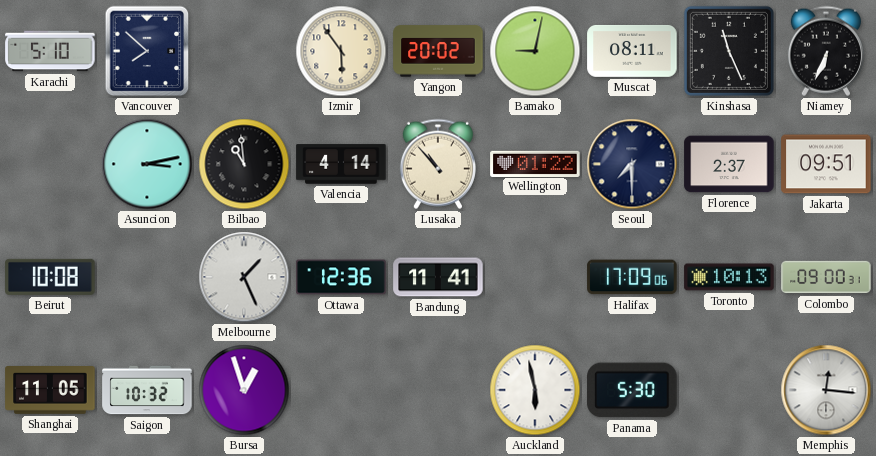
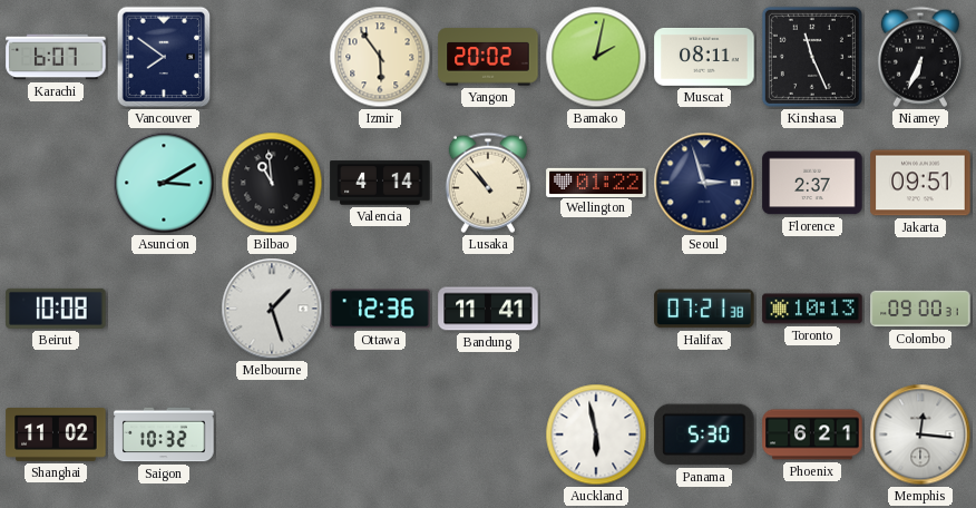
Karachi: 5:10 -> 6:07 (56, 57)
Vancouver: 7:52 -> 7:51 (164, 57)
Bamako: 9:02 -> 2:02 (596, 57)
Asuncion: 3:13 -> 3:10 (164, 183)
Seoul: 7:30 -> 2:57 (704, 183)
Melbourne: 1:26 -> 1:27 (272, 309)
Halifax: 17:09 -> 07:21 (704, 309)
Shanghai: 11:05 -> 11:02 (56, 436)
Bursa: 12:57 -> none (244, 390)
Phoenix: none -> 6:21 (812, 434)
